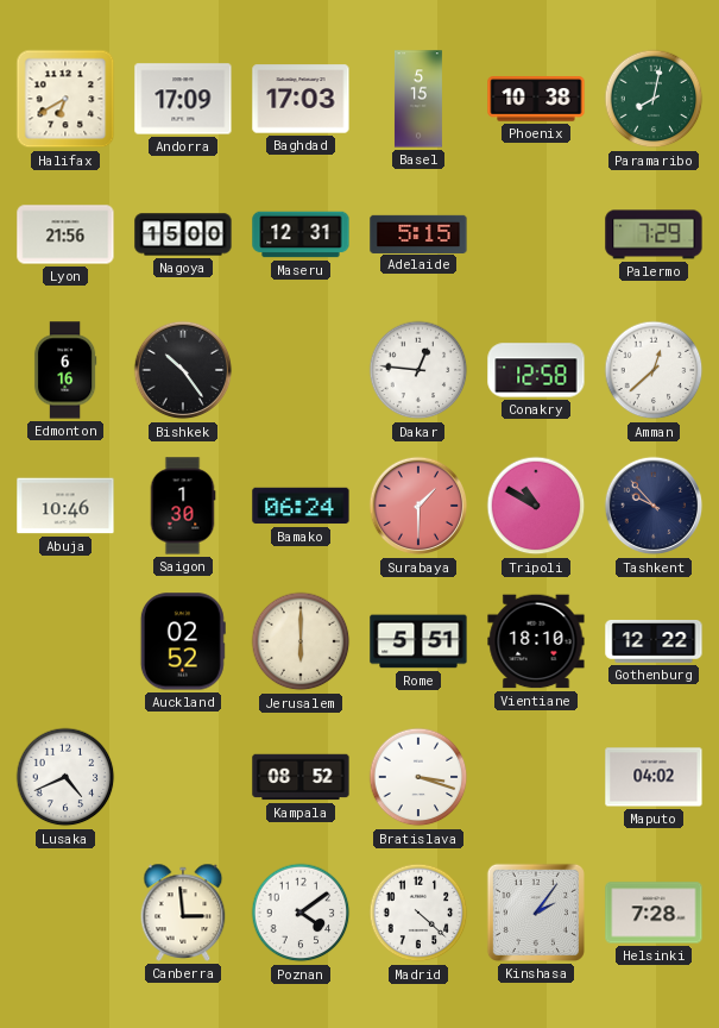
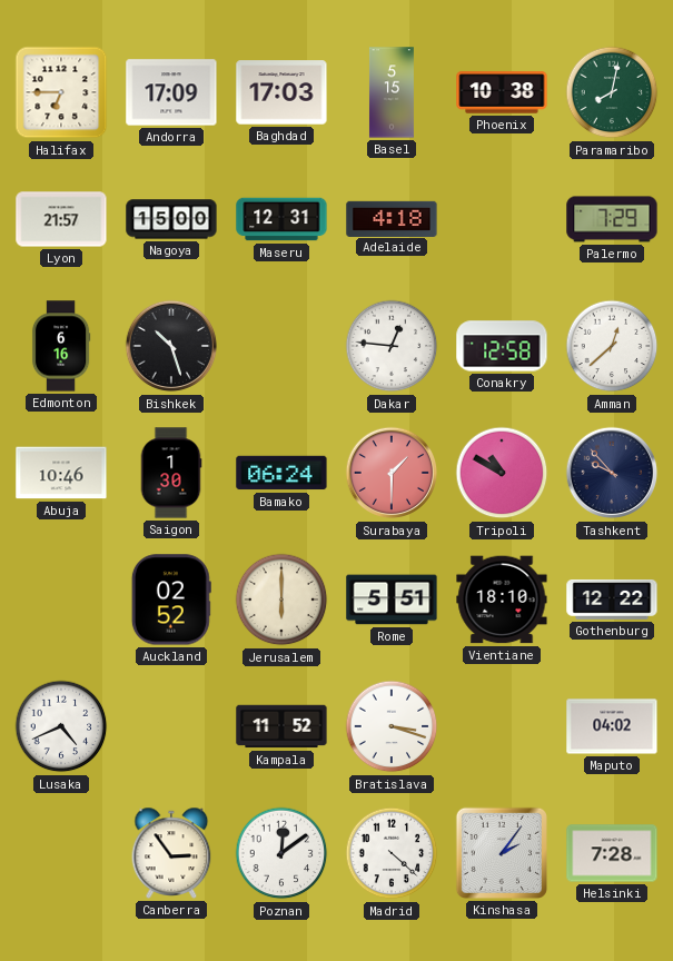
Halifax: 6:40 -> 6:45 (61, 92)
Lyon: 21:56 -> 21:57 (61, 219)
Adelaide: 5:15 -> 4:18 (392, 218)
Bishkek: 10:24 -> 10:27 (171, 346)
Kampala: 08:52 -> 11:52 (281, 726)
Canberra: 2:59 -> 2:54 (171, 853)
Poznan: 4:09 -> 12:09 (281, 853)
